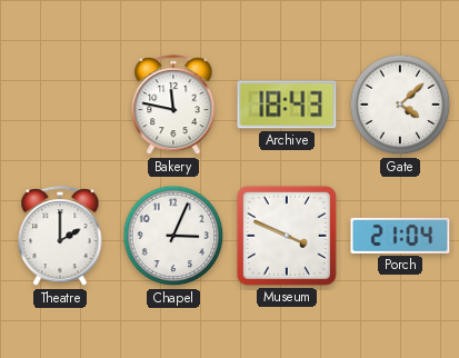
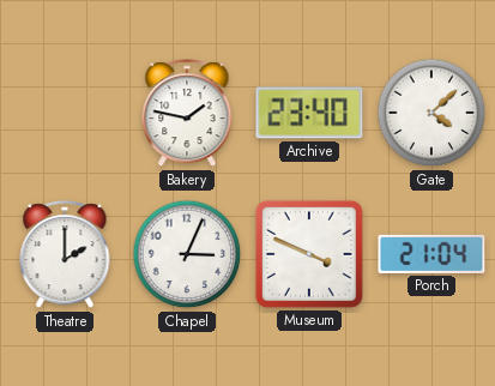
Bakery: 11:47 -> 1:47 (187, 114)
Archive: 18:43 -> 23:40 (309, 113)
